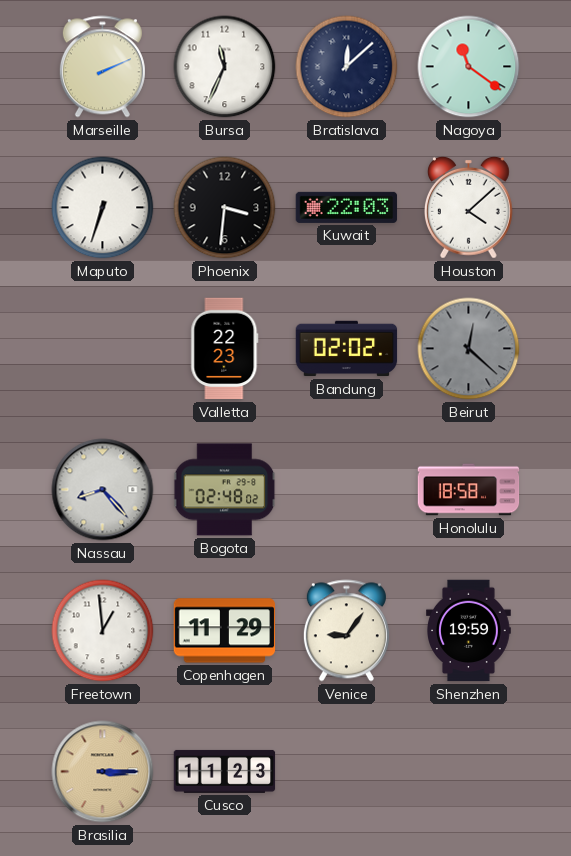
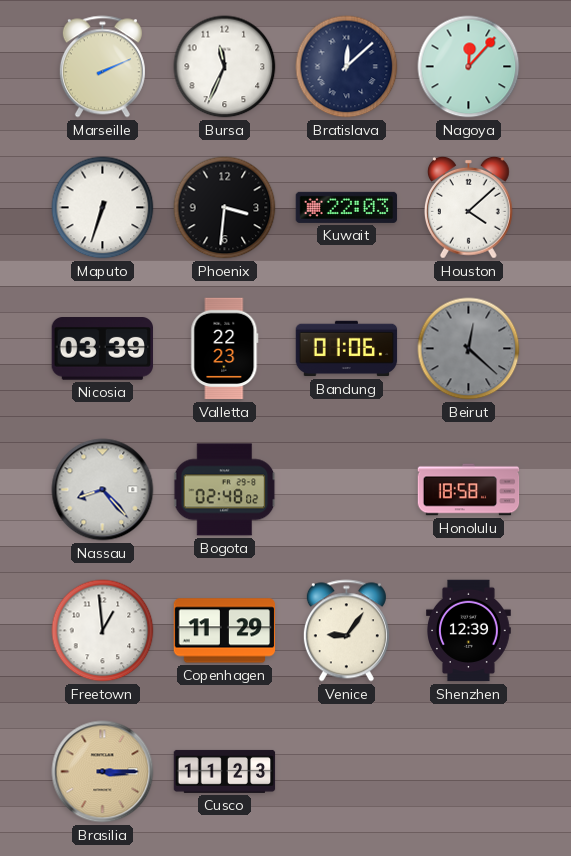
Nagoya: 11:21 -> 12:07 (469, 67)
Nicosia: none -> 03:39 (102, 349)
Bandung: 02:02 -> 01:06 (347, 349)
Shenzhen: 19:59 -> 12:39 (469, 631)
